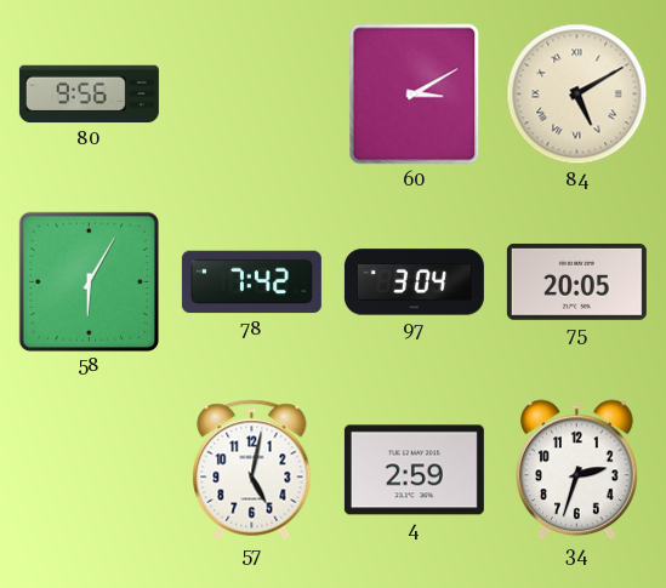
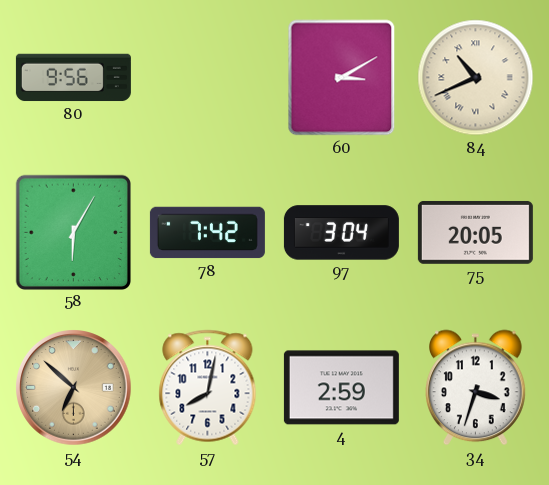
84: 5:10 -> 10:41 (476, 78)
54: none -> 6:52 (74, 388)
57: 5:02 -> 8:02 (208, 388)
34: 2:33 -> 3:33 (476, 388)
